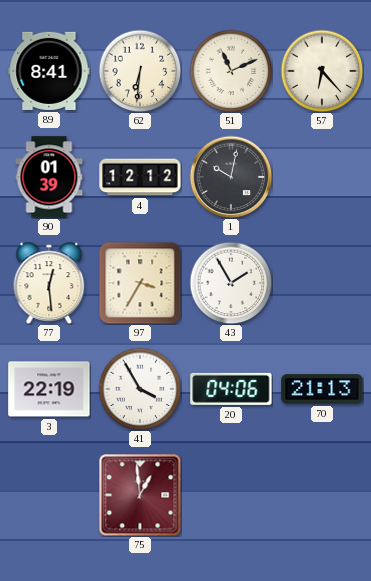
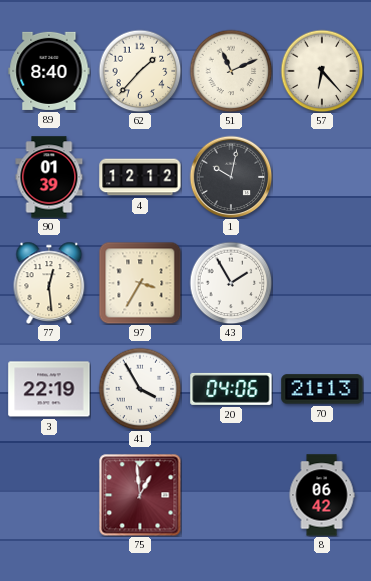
89: 8:41 -> 8:40 (49, 71)
62: 6:31 -> 1:37 (140, 71)
8: none -> 06:42 (322, 495)
